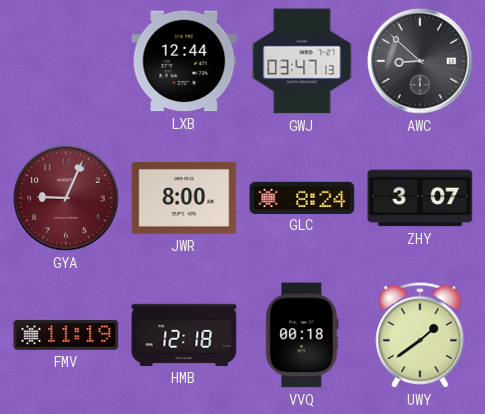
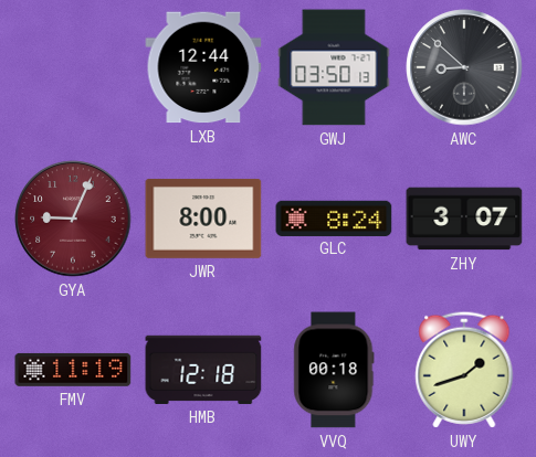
GWJ: 03:47 -> 03:50 (334, 67)
UWY: 1:39 -> 1:42 (464, 370)
